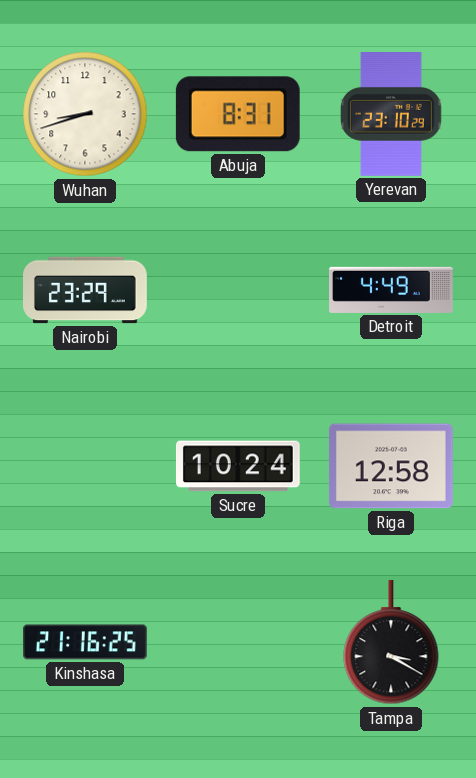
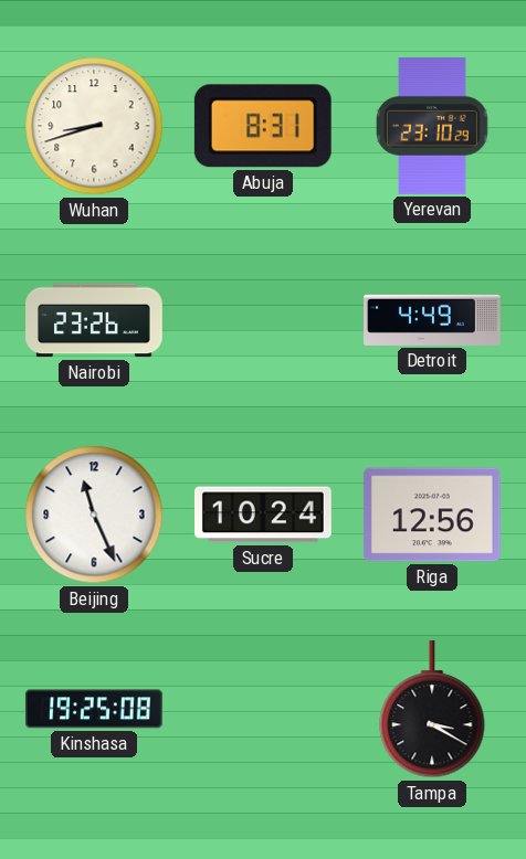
Nairobi: 23:29 -> 23:26 (95, 320)
Beijing: none -> 11:26 (94, 515)
Riga: 12:58 -> 12:56 (432, 515)
Kinshasa: 21:16 -> 19:25 (95, 709)
